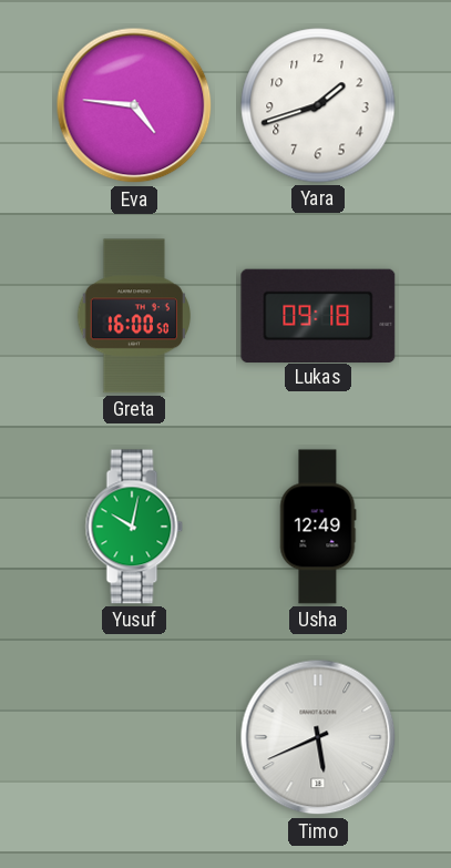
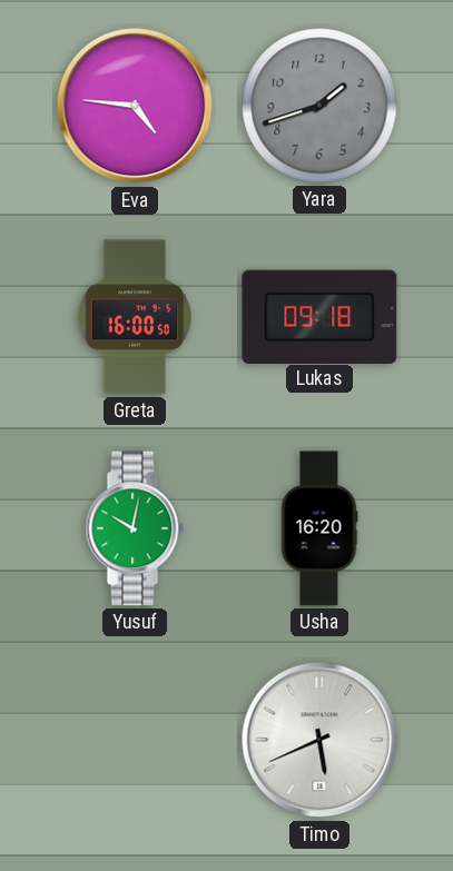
Yara dial: white -> grey (319, 106)
Usha: 12:49 -> 16:20 (319, 528)
